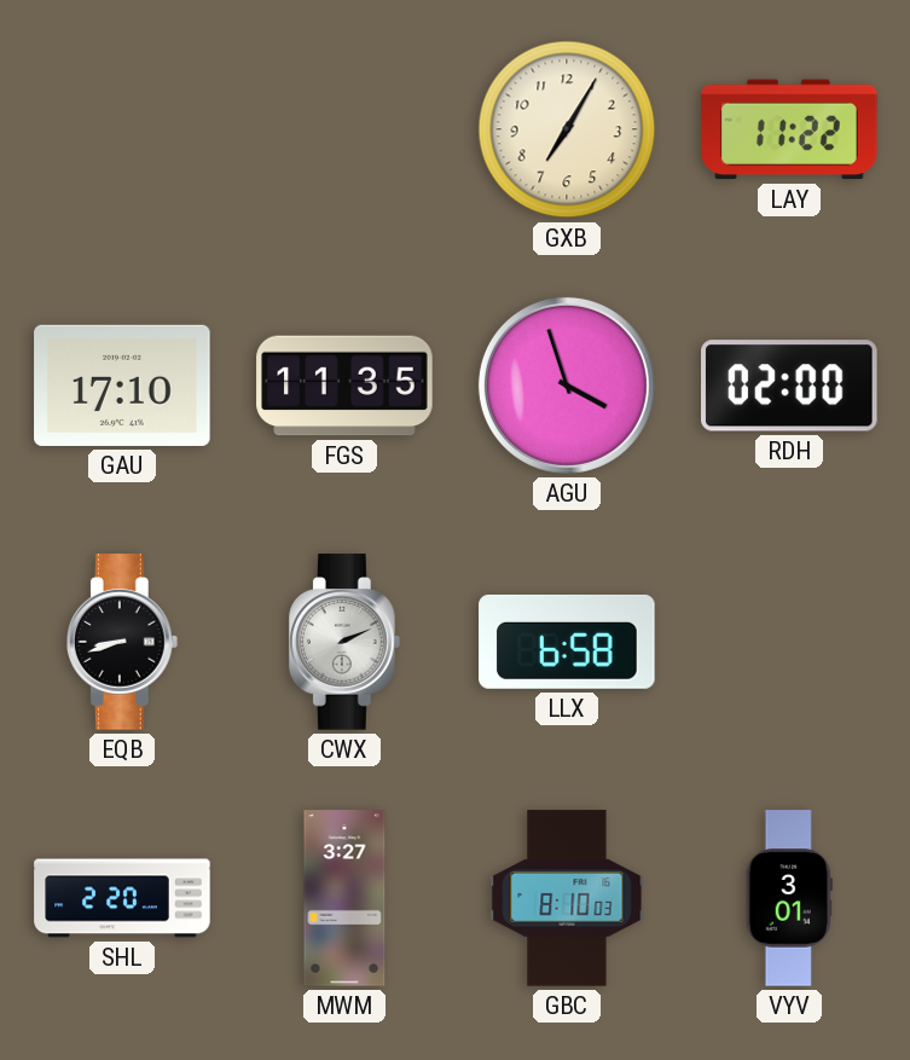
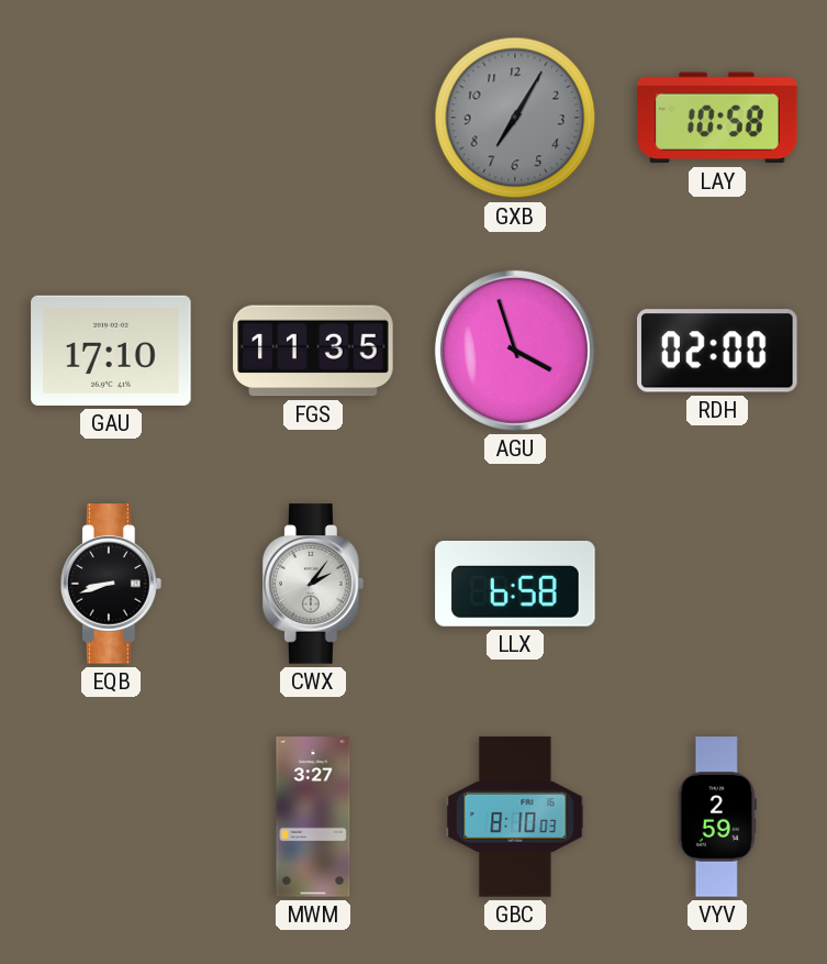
GXB dial: cream -> grey (515, 118)
LAY: 11:22 -> 10:58 (717, 118)
CWX: 2:11 -> 2:06 (314, 584)
SHL: 2:20 -> none (122, 898)
VYV: 3:01 -> 2:59 (717, 817)
